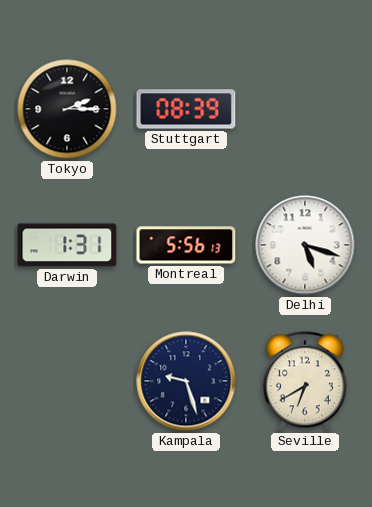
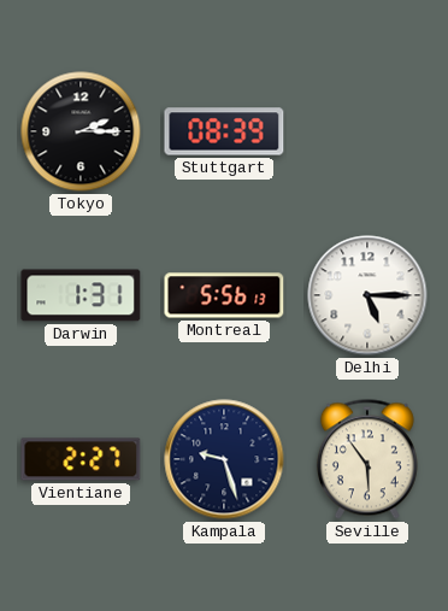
Delhi: 5:18 -> 5:15 (367, 295)
Vientiane: none -> 2:27 (81, 459)
Seville: 6:40 -> 5:54 (367, 459)
